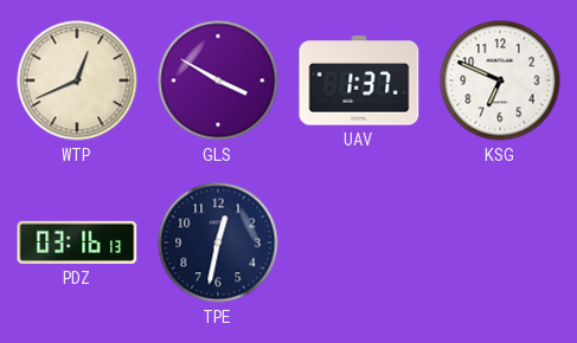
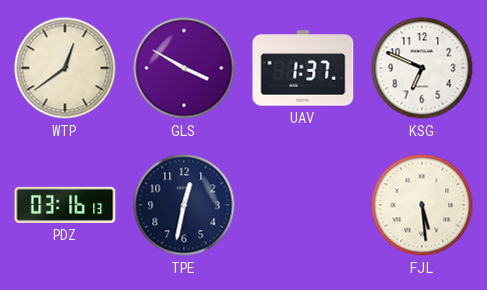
WTP: 12:41 -> 12:39 (65, 68)
FJL: none -> 5:29 (422, 205)
